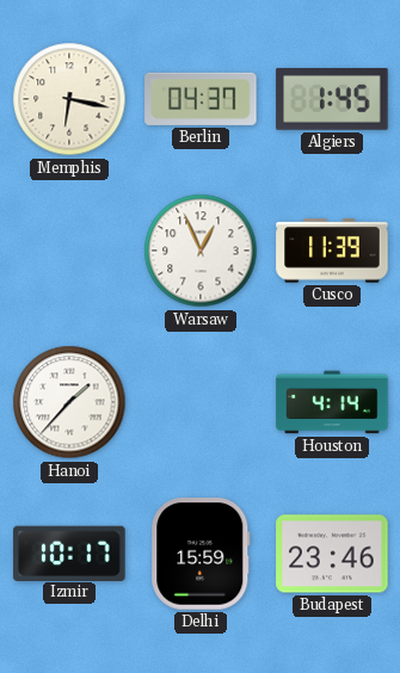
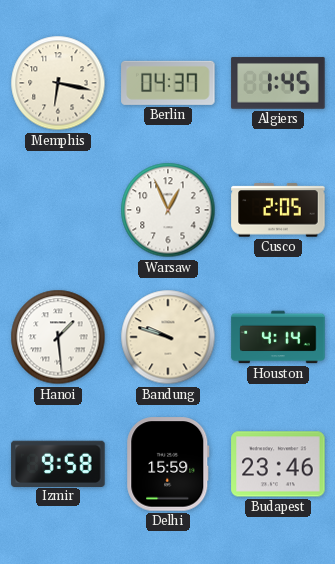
Cusco: 11:39 -> 2:05 (278, 210)
Hanoi: 1:37 -> 1:29 (58, 337)
Bandung: none -> 9:48 (168, 337)
Izmir: 10:17 -> 9:58 (58, 463)
